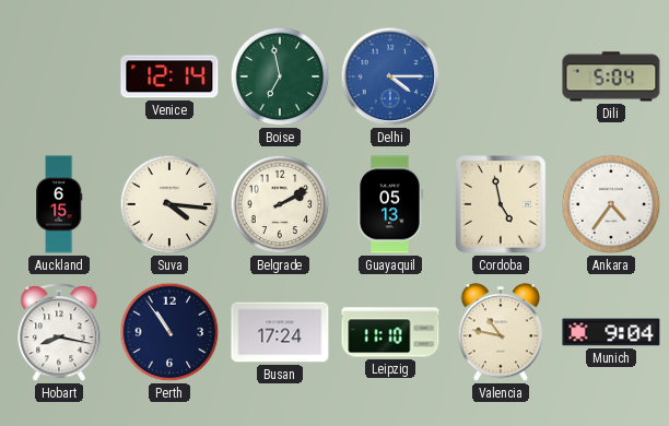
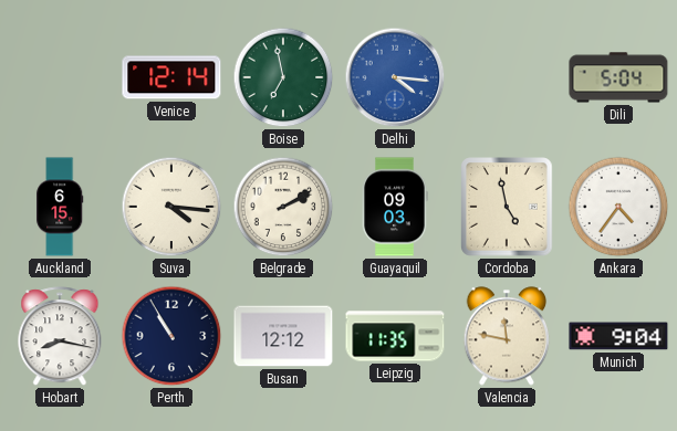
Delhi: 4:15 -> 4:16 (395, 77)
Guayaquil: 05:13 -> 09:03 (395, 207)
Perth: 10:54 -> 10:55 (171, 336)
Busan: 17:24 -> 12:12 (283, 336)
Leipzig: 11:10 -> 11:35 (395, 336)
Valencia: 10:47 -> 11:47 (507, 336)
